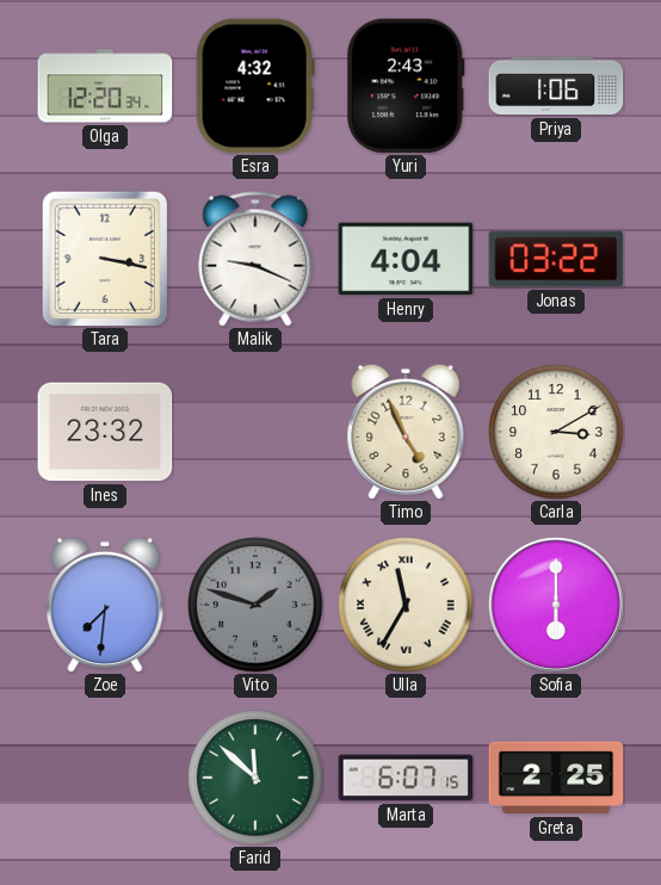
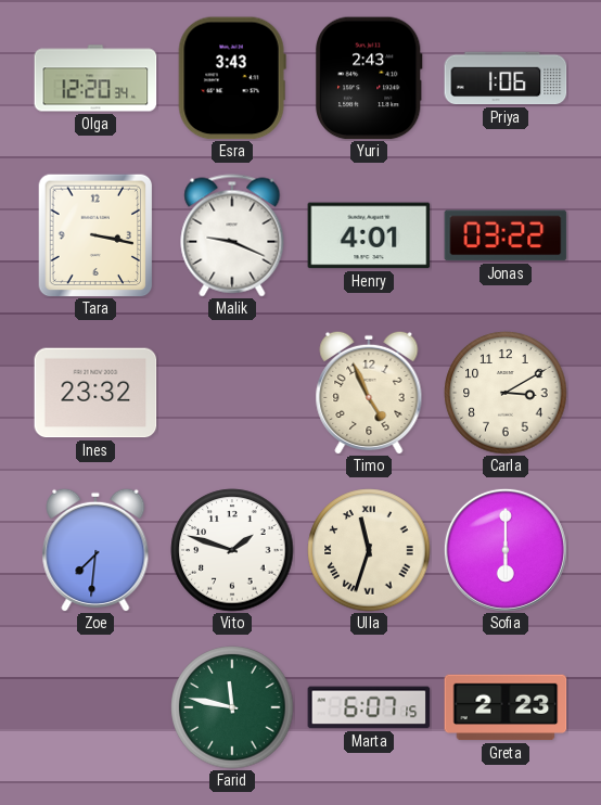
Esra: 4:32 -> 3:43 (232, 78)
Henry: 4:04 -> 4:01 (369, 235)
Vito dial: grey -> white (232, 550)
Ulla: 11:35 -> 11:33 (369, 550)
Farid: 11:52 -> 11:47 (232, 707)
Greta: 2:25 -> 2:23 (506, 707)
